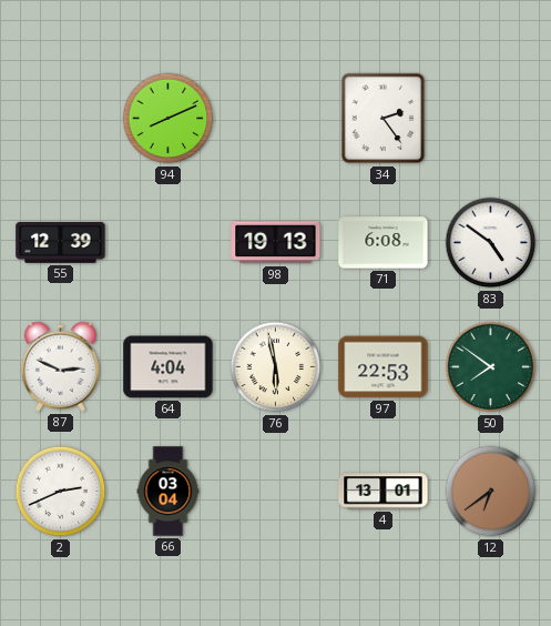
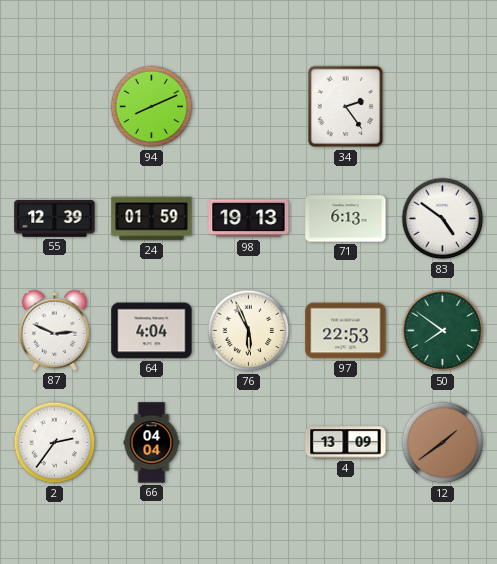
24: none -> 01:59 (152, 219)
71: 6:08 -> 6:13 (346, 219)
76: 5:58 -> 5:56 (249, 331)
2: 2:41 -> 2:36 (55, 443)
66: 03:04 -> 04:04 (152, 443)
4: 13:01 -> 13:09 (346, 443)
12: 6:39 -> 1:39 (443, 443)
